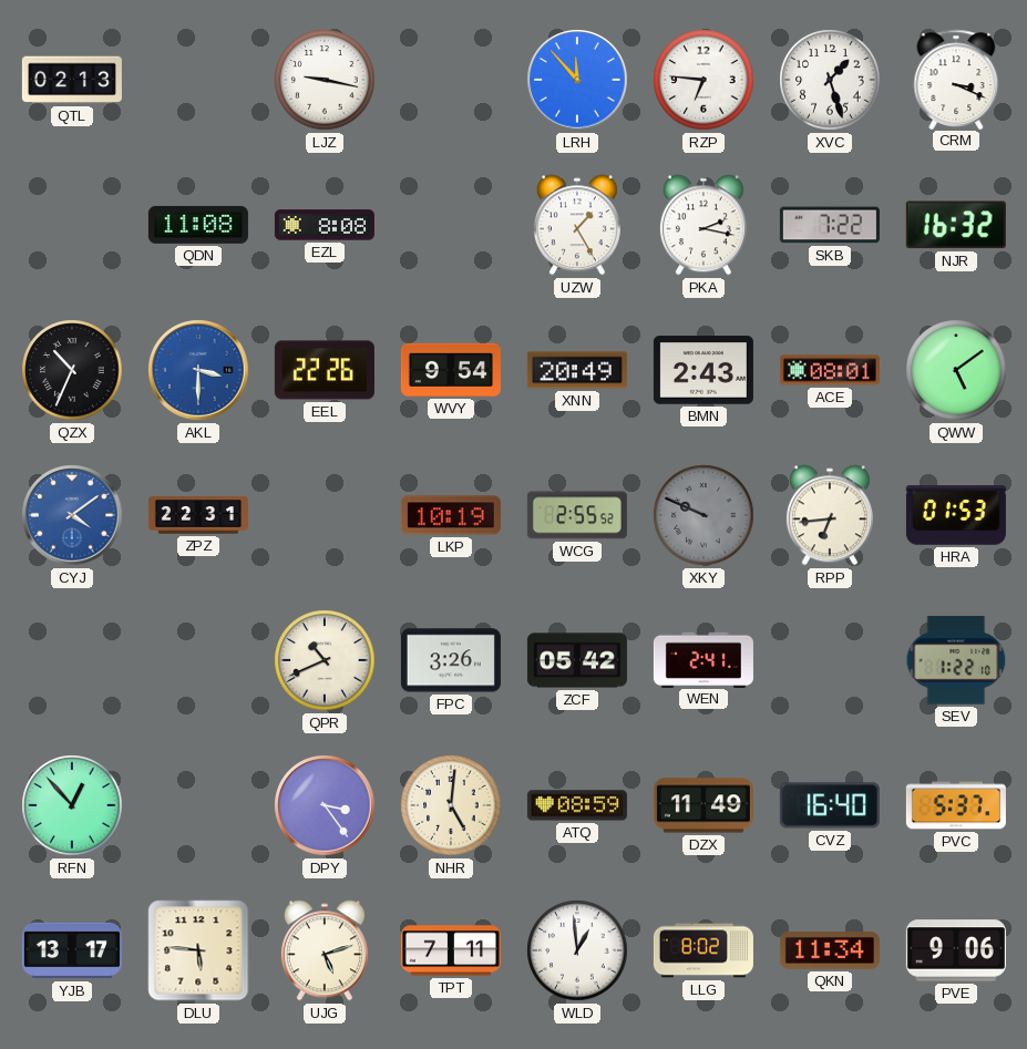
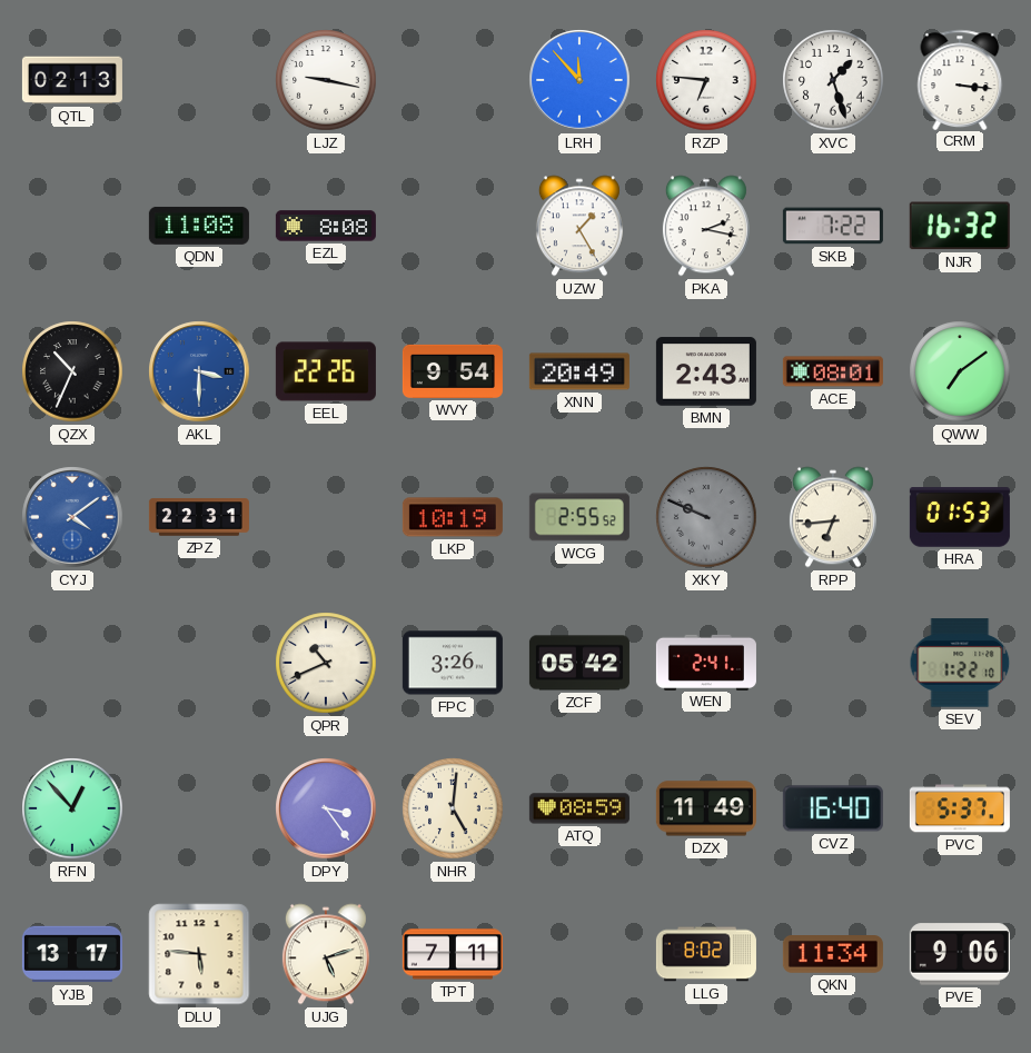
CRM: 3:19 -> 3:16 (960, 79)
QWW: 5:09 -> 7:09 (960, 371)
WLD: 12:59 -> none (577, 950)
